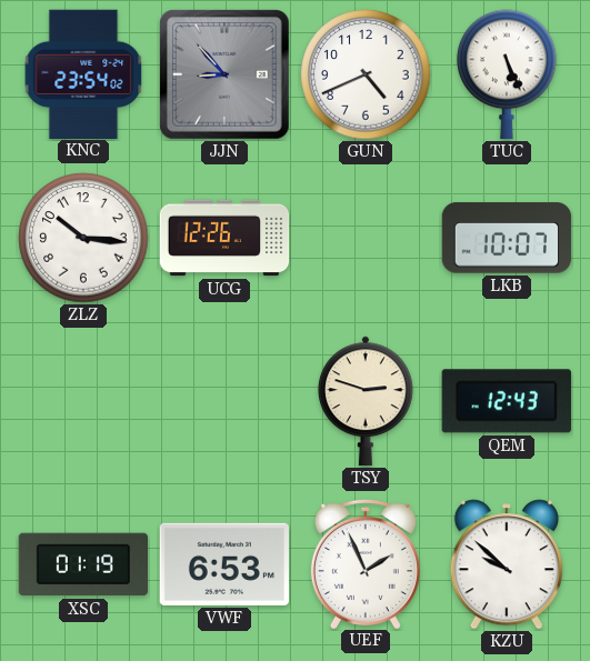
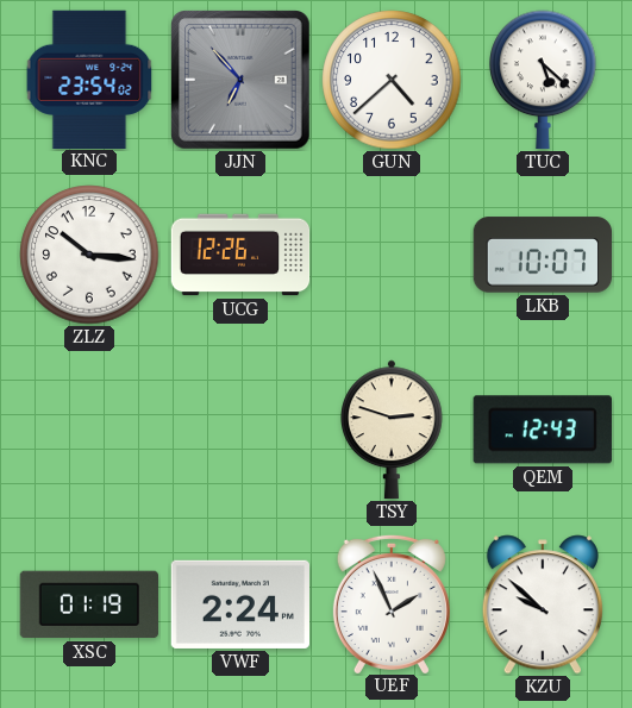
JJN: 8:53 -> 6:53 (240, 80)
GUN: 4:41 -> 4:38 (392, 80)
TUC: 5:26 -> 5:22 (543, 80)
VWF: 6:53 -> 2:24 (239, 604)
